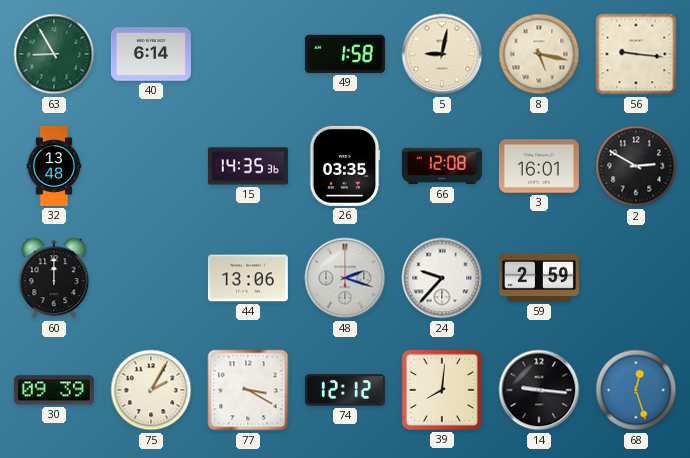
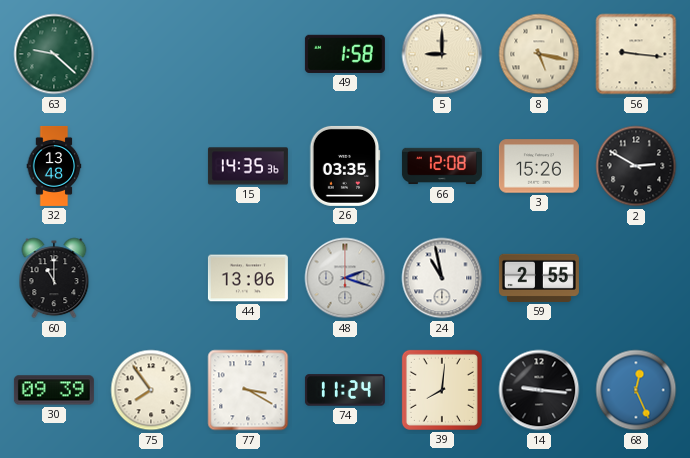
63: 8:55 -> 9:22 (54, 54)
40: 6:14 -> none (151, 54)
5: 9:02 -> 9:00 (442, 54)
3: 16:01 -> 15:26 (539, 166)
60: 12:00 -> 11:00 (54, 278)
24: 9:37 -> 10:58 (442, 278)
59: 2:59 -> 2:55 (539, 278)
75: 2:05 -> 7:54 (151, 390)
74: 12:12 -> 11:24 (345, 390)
68: 12:27 -> 12:26 (636, 390)
